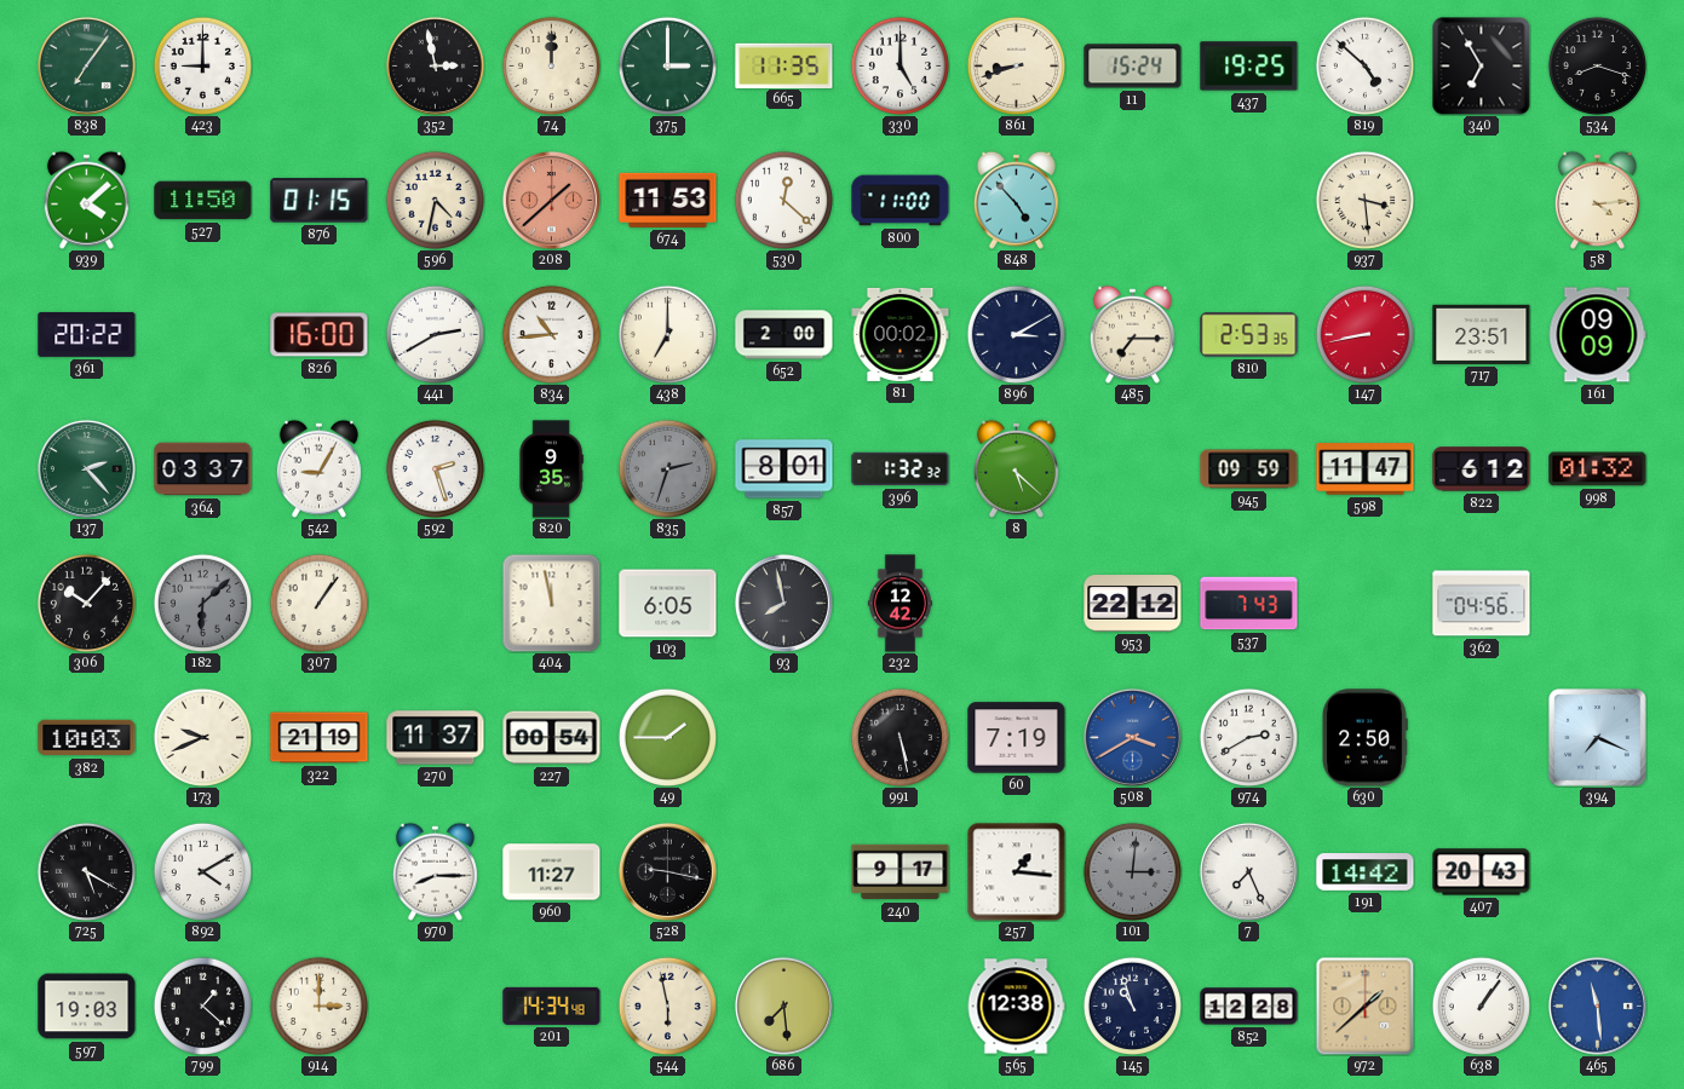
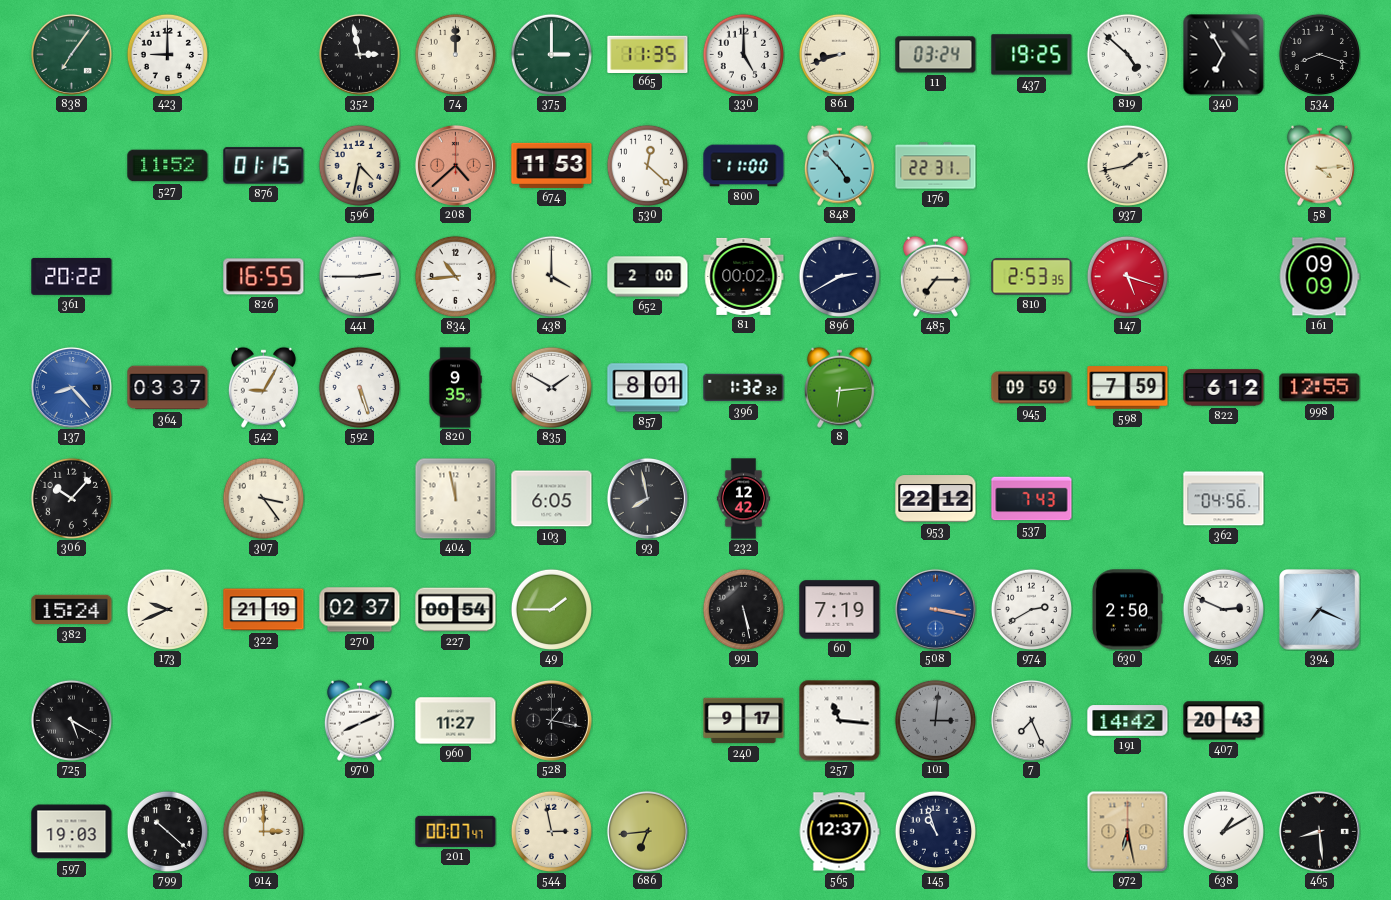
11: 15:24 -> 03:24 (936, 55)
939: 4:08 -> none (86, 200)
527: 11:50 -> 11:52 (168, 166)
208: 1:38 -> 4:38 (455, 165)
176: none -> 22:31 (936, 166)
937: 3:29 -> 1:43 (1127, 165)
826: 16:00 -> 16:55 (264, 277)
441: 2:40 -> 2:45 (359, 276)
438: 7:00 -> 4:00 (551, 276)
896: 3:10 -> 2:40 (839, 276)
147: 8:43 -> 5:18 (1127, 276)
717: 23:51 -> none (1482, 334)
137: 2:23 -> 8:23 (71, 387)
137 dial: green -> blue (71, 387)
592: 2:27 -> 5:27 (359, 387)
835: 2:33 -> 1:50 (551, 387)
835 dial: grey -> white (551, 387)
8: 5:22 -> 6:14 (839, 387)
598: 11:47 -> 7:59 (1128, 388)
998: 01:32 -> 12:55 (1320, 388)
182: 6:08 -> none (202, 603)
307: 1:06 -> 3:24 (263, 498)
382: 10:03 -> 15:24 (72, 610)
270: 11:37 -> 02:37 (360, 610)
508: 3:40 -> 3:17 (935, 609)
495: none -> 2:49 (1223, 609)
892: 4:10 -> none (202, 871)
970: 8:15 -> 8:11 (359, 720)
528: 9:17 -> 1:17 (551, 720)
257: 1:16 -> 11:16 (840, 721)
799: 1:22 -> 10:22 (167, 831)
201: 14:34 -> 00:07 (456, 831)
544: 5:58 -> 2:58 (551, 831)
686: 7:29 -> 6:44 (647, 831)
565: 12:38 -> 12:37 (839, 832)
852: 12:28 -> none (1249, 1007)
972: 1:38 -> 6:28 (1127, 831)
638: 1:06 -> 1:10 (1223, 831)
465: 11:29 -> 8:29 (1319, 831)
465 dial: blue -> black (1319, 831)
